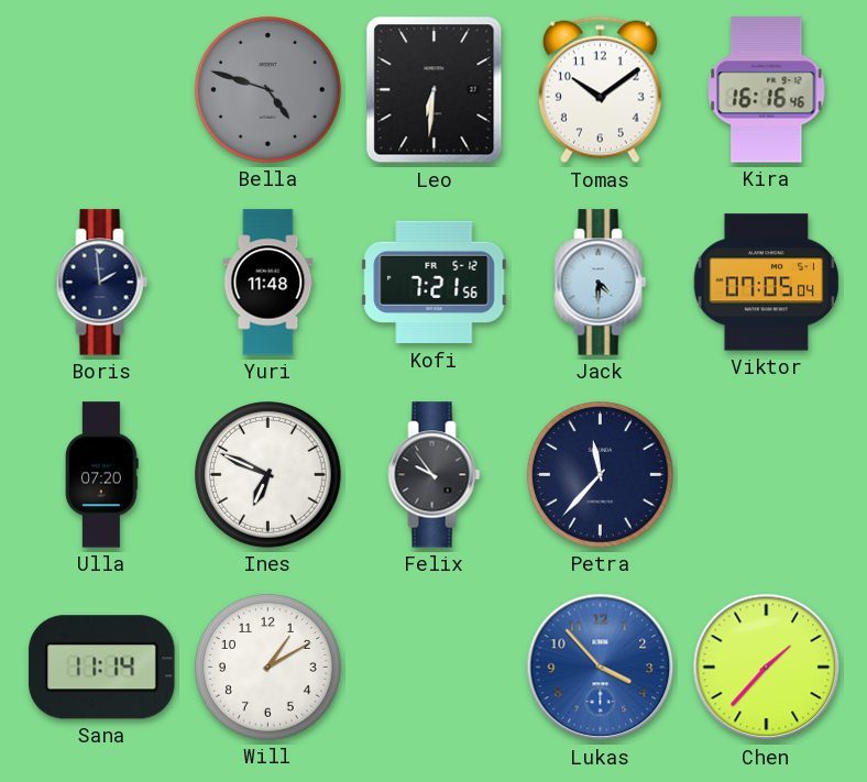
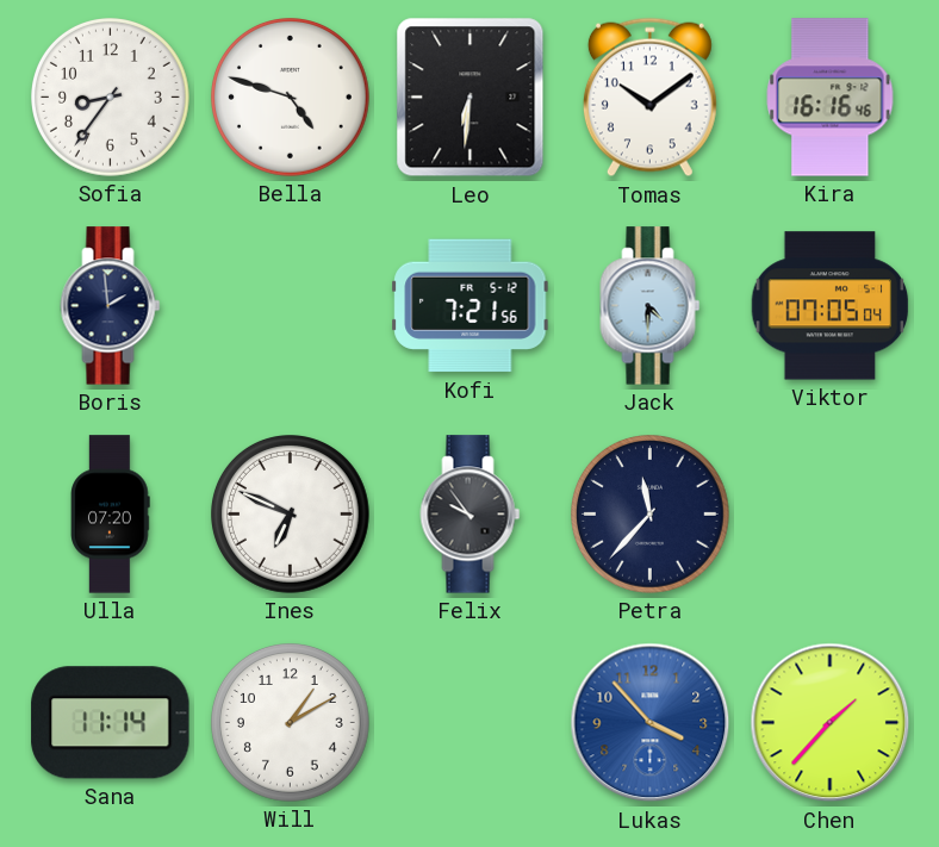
Sofia: none -> 8:36 (111, 98)
Bella dial: grey -> white (291, 98)
Yuri: 11:48 -> none (268, 283)
